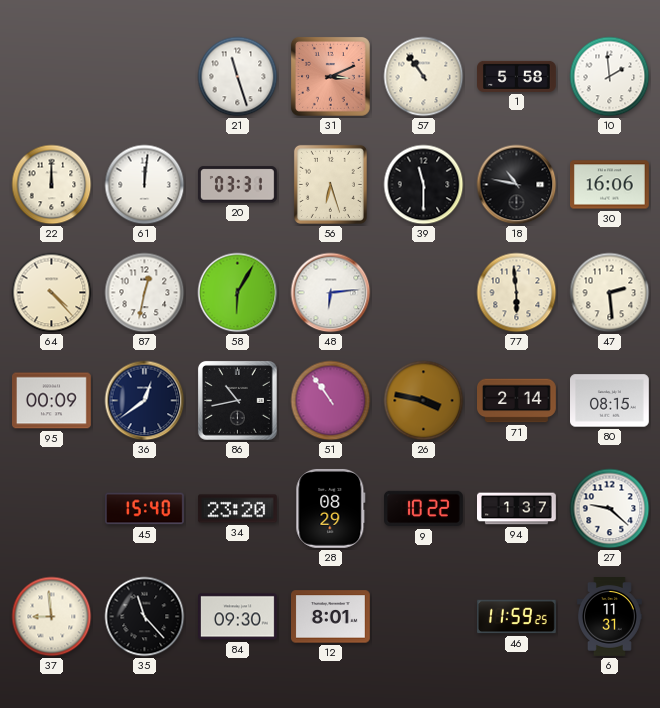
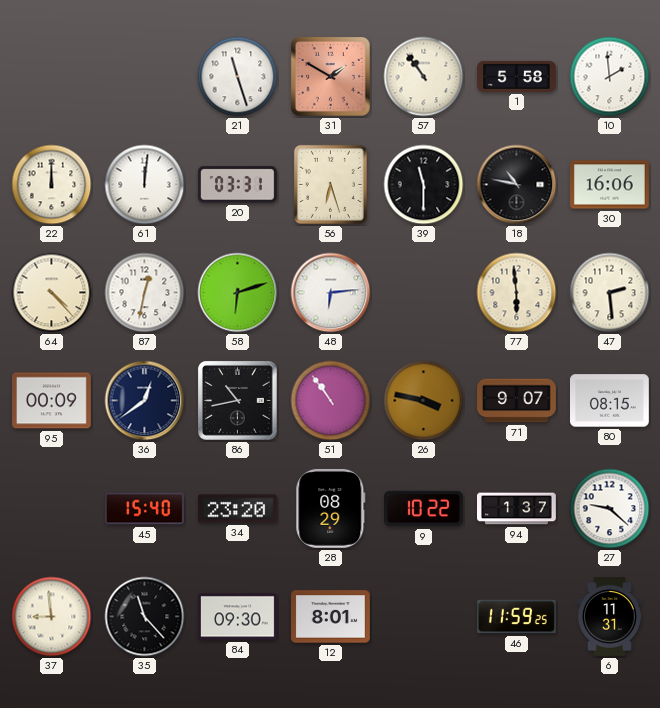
31: 3:11 -> 1:50 (330, 76)
58: 6:05 -> 6:12 (238, 293)
71: 2:14 -> 9:07 (517, 401)
